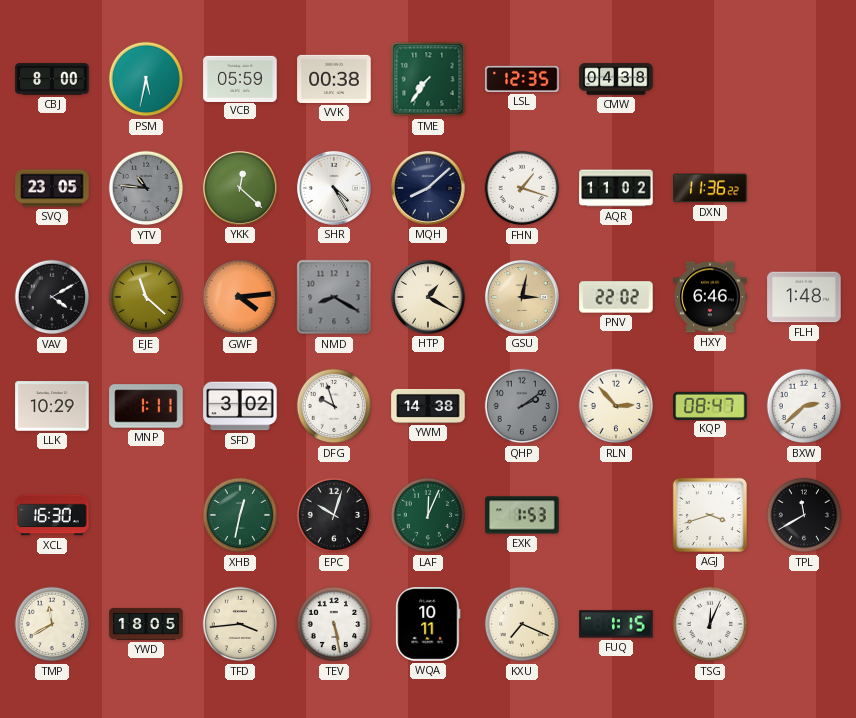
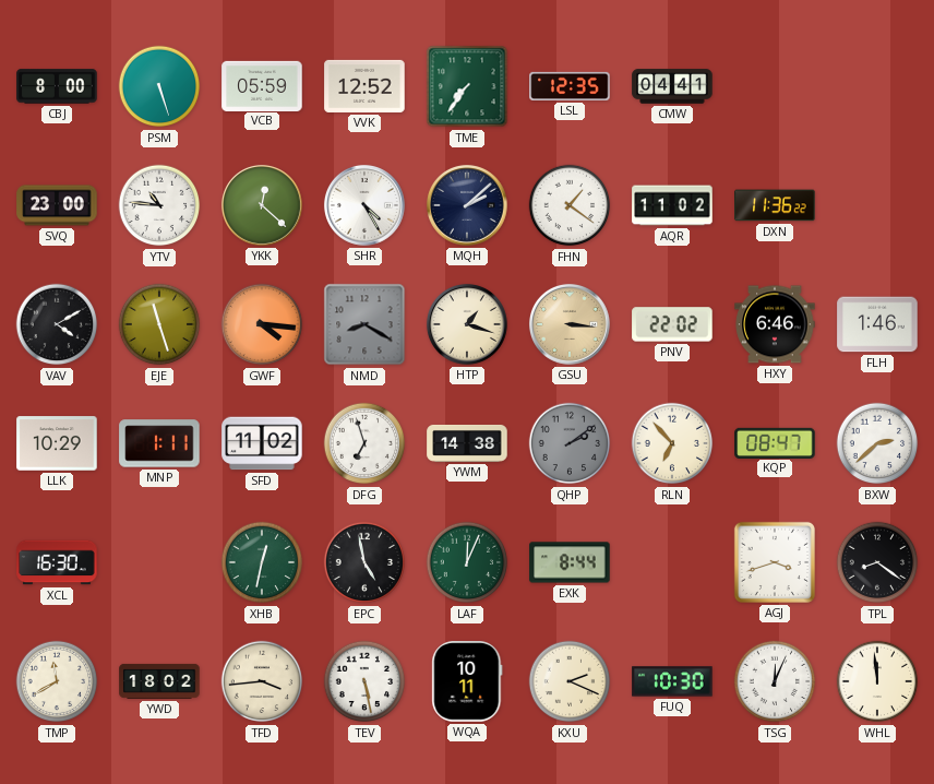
PSM: 5:32 -> 5:27 (159, 86)
VVK: 00:38 -> 12:52 (364, 86)
CMW: 04:38 -> 04:41 (672, 86)
SVQ: 23:05 -> 23:00 (57, 205)
YTV dial: grey -> white (159, 205)
MQH: 8:08 -> 2:08 (467, 205)
FHN: 1:18 -> 1:21 (570, 205)
EJE: 11:22 -> 11:27 (159, 324)
GWF: 4:14 -> 4:16 (262, 324)
HTP: 1:20 -> 1:18 (467, 324)
GSU: 3:02 -> 3:16 (570, 324)
FLH: 1:48 -> 1:46 (877, 324)
SFD: 3:02 -> 11:02 (262, 443)
DFG: 9:57 -> 6:57 (364, 443)
RLN: 2:53 -> 6:53 (672, 443)
EPC: 10:03 -> 4:58 (364, 562)
EXK: 1:53 -> 8:44 (570, 562)
TPL: 11:40 -> 8:21 (877, 562)
YWD: 18:05 -> 18:02 (159, 681)
KXU: 7:19 -> 2:19 (570, 681)
FUQ: 1:15 -> 10:30 (672, 681)
WHL: none -> 11:59 (877, 681)
